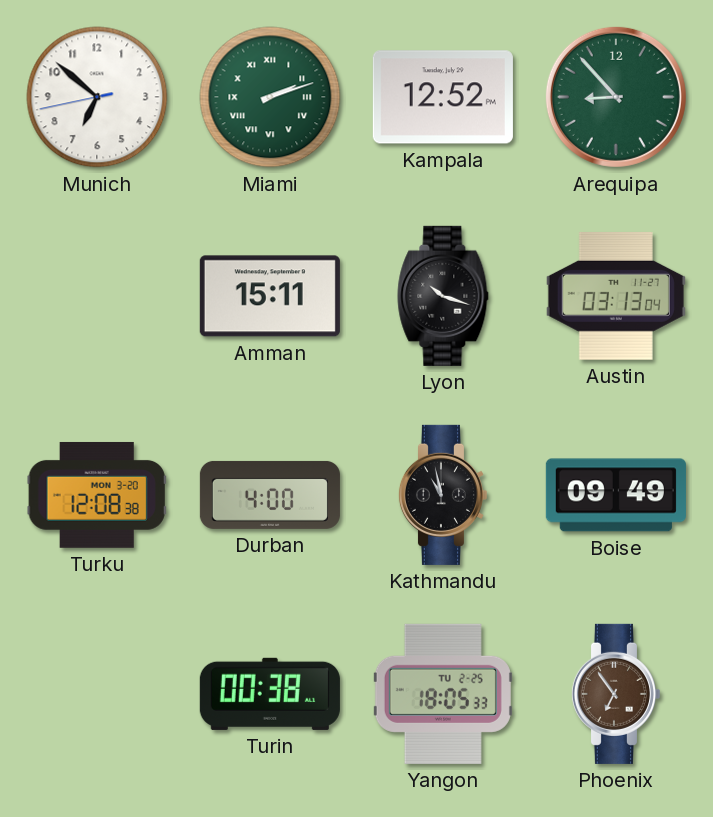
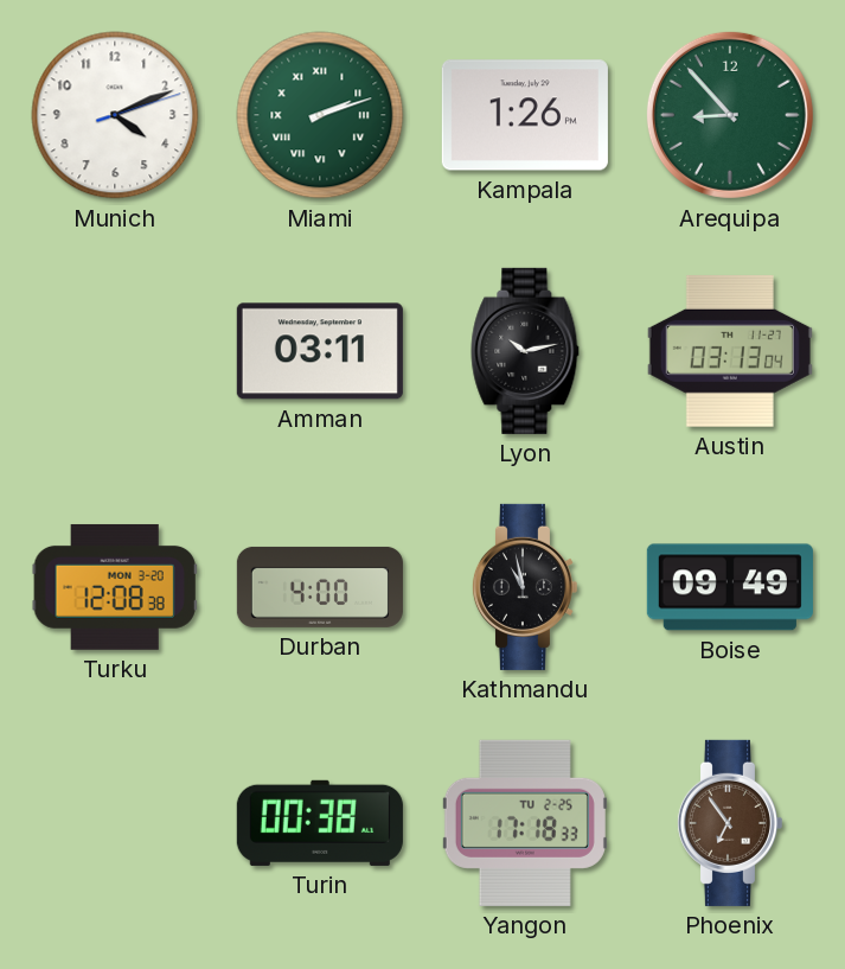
Munich: 6:51 -> 4:11 (115, 115)
Kampala: 12:52 -> 1:26 (525, 115)
Amman: 15:11 -> 03:11 (320, 351)
Lyon: 10:18 -> 10:13 (525, 351)
Yangon: 18:05 -> 17:18 (525, 823)
